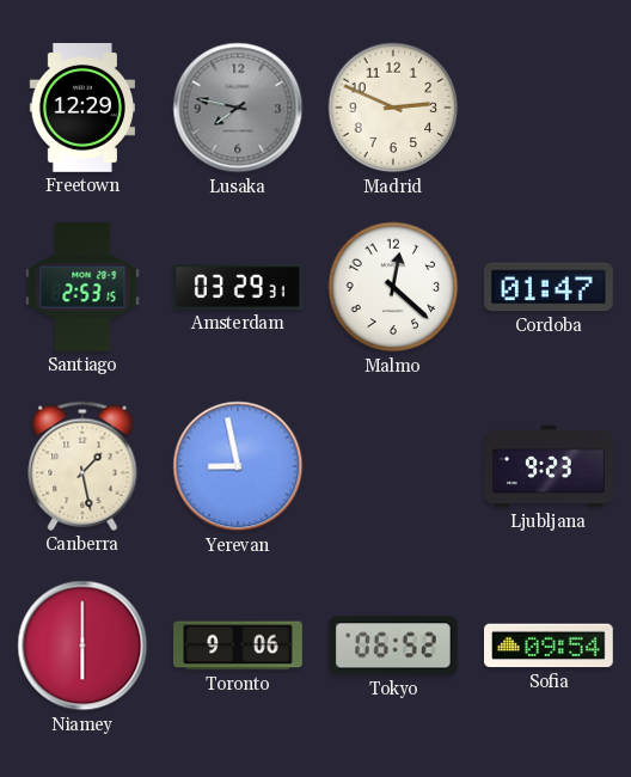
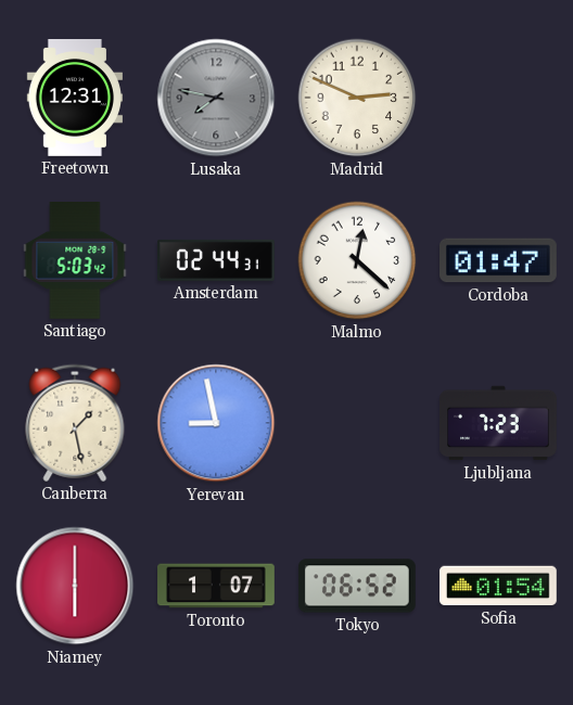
Freetown: 12:29 -> 12:31 (75, 99)
Santiago: 2:53 -> 5:03 (75, 261)
Amsterdam: 03:29 -> 02:44 (217, 260)
Ljubljana: 9:23 -> 7:23 (498, 423)
Toronto: 9:06 -> 1:07 (216, 586)
Sofia: 09:54 -> 01:54 (499, 586)
